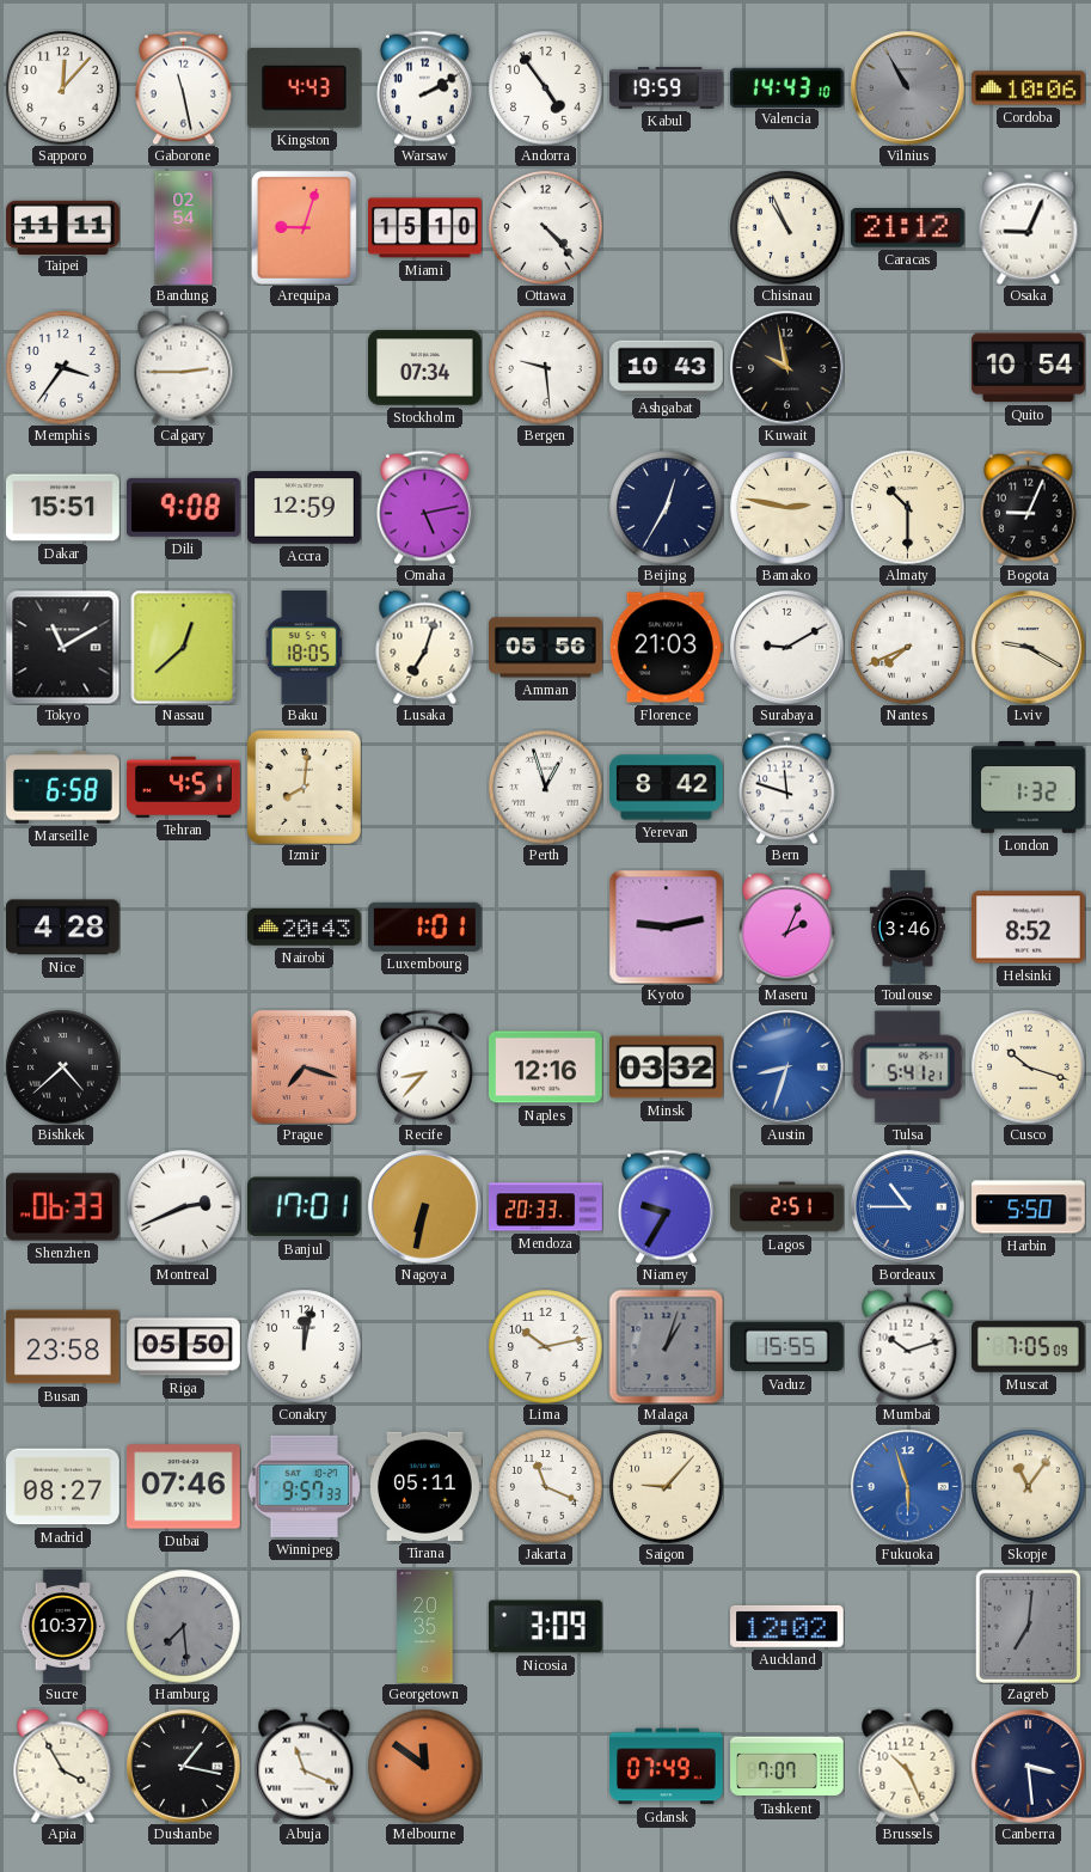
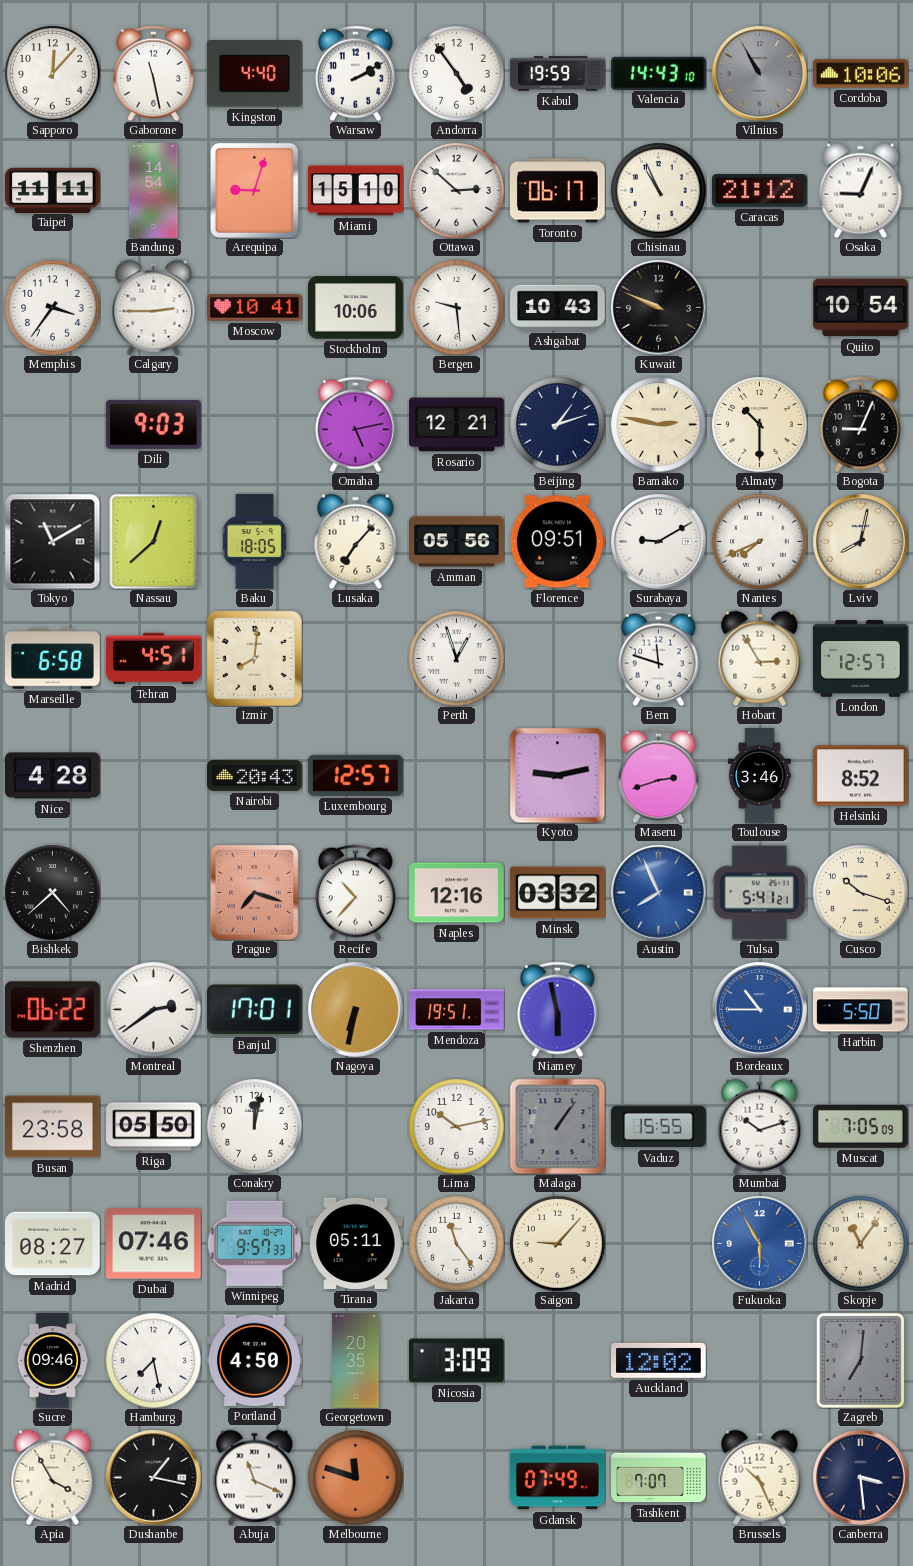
Kingston: 4:43 -> 4:40 (254, 74)
Bandung: 02:54 -> 14:54 (154, 191)
Ottawa: 4:23 -> 2:52 (456, 190)
Toronto: none -> 06:17 (558, 191)
Moscow: none -> 10:41 (255, 308)
Stockholm: 07:34 -> 10:06 (356, 308)
Kuwait: 9:58 -> 9:49 (659, 308)
Dakar: 15:51 -> none (63, 508)
Dili: 9:08 -> 9:03 (153, 424)
Accra: 12:59 -> none (305, 508)
Rosario: none -> 12:21 (457, 425)
Beijing: 12:35 -> 1:12 (557, 424)
Lusaka: 7:03 -> 7:07 (356, 541)
Florence: 21:03 -> 09:51 (557, 542)
Lviv: 9:20 -> 8:02 (861, 542)
Yerevan: 8:42 -> none (667, 788)
Hobart: none -> 2:55 (760, 658)
London: 1:32 -> 12:57 (861, 659)
Luxembourg: 1:01 -> 12:57 (356, 775)
Maseru: 2:04 -> 2:42 (659, 775)
Recife: 8:37 -> 10:37 (356, 892)
Austin: 8:33 -> 7:56 (659, 893)
Shenzhen: 06:33 -> 06:22 (53, 1010)
Montreal: 2:41 -> 2:39 (153, 1009)
Mendoza: 20:33 -> 19:51 (457, 1010)
Niamey: 9:35 -> 5:58 (558, 1009)
Lagos: 2:51 -> none (787, 1207)
Malaga: 1:03 -> 1:06 (557, 1126)
Jakarta: 11:19 -> 11:24 (456, 1243)
Fukuoka: 5:57 -> 5:55 (760, 1244)
Sucre: 10:37 -> 09:46 (53, 1361)
Hamburg: 7:29 -> 7:28 (153, 1360)
Hamburg dial: grey -> white (153, 1360)
Portland: none -> 4:50 (255, 1360)
Melbourne: 11:51 -> 11:48 (355, 1477)
